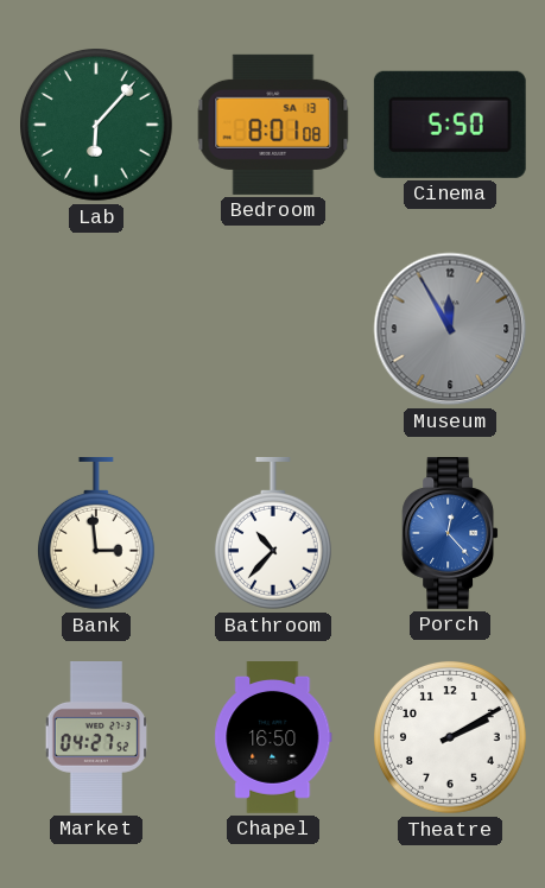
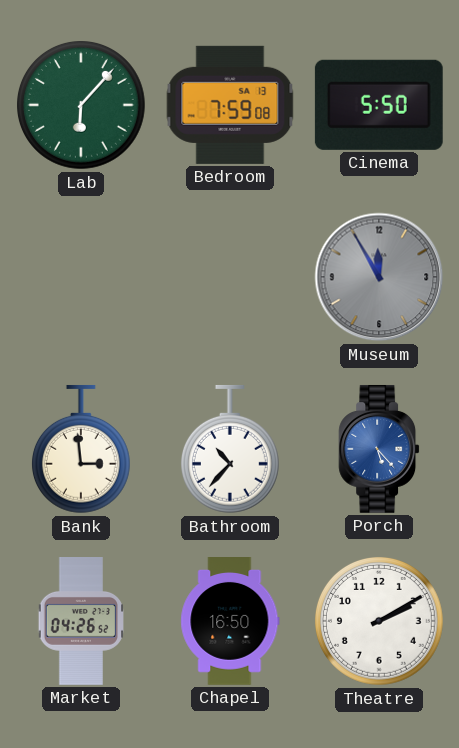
Bedroom: 8:01 -> 7:59 (230, 105)
Porch: 12:23 -> 5:23 (379, 449)
Market: 04:27 -> 04:26 (80, 622)
